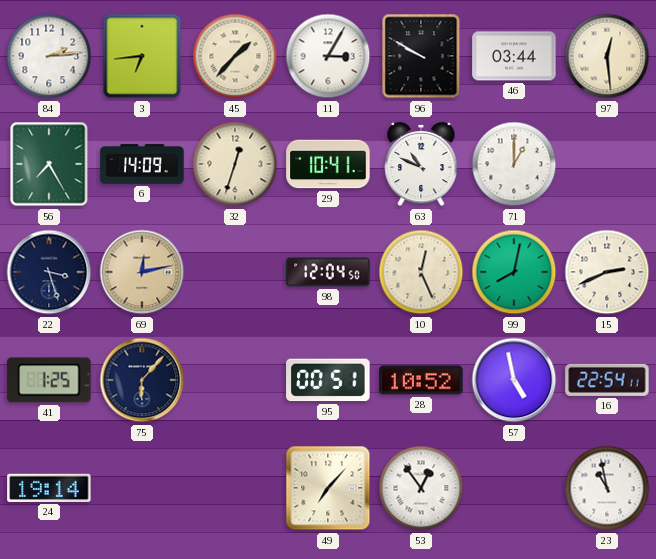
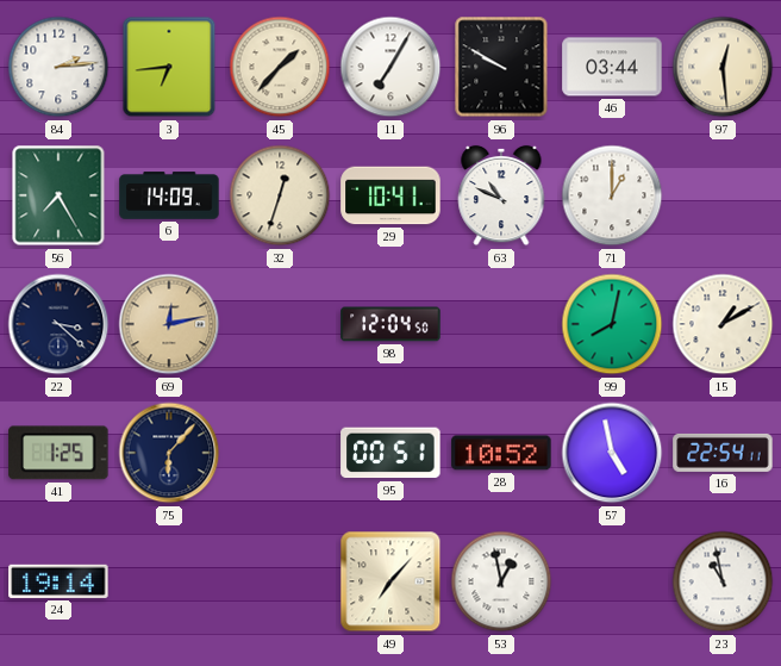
11: 3:05 -> 7:05 (390, 67)
22: 3:27 -> 3:22 (58, 324)
10: 12:26 -> none (421, 272)
15: 2:41 -> 1:10 (723, 324)
53: 12:54 -> 12:58 (501, 581)
